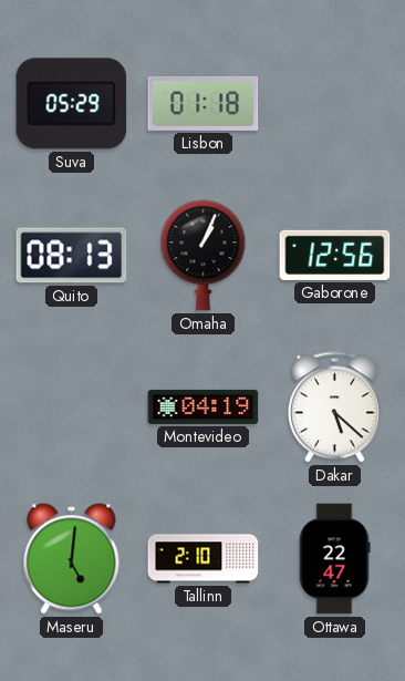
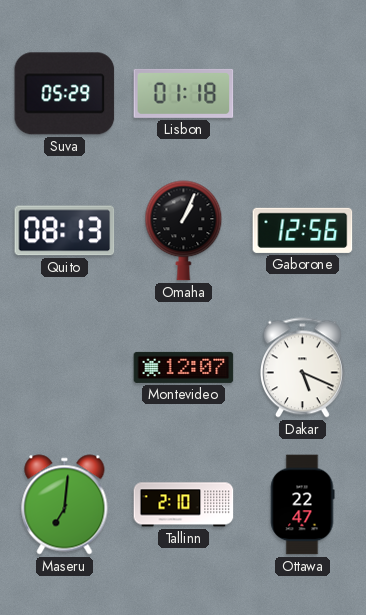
Montevideo: 04:19 -> 12:07 (184, 367)
Dakar: 5:22 -> 5:19 (302, 368)
Maseru: 5:01 -> 7:01 (65, 505)
